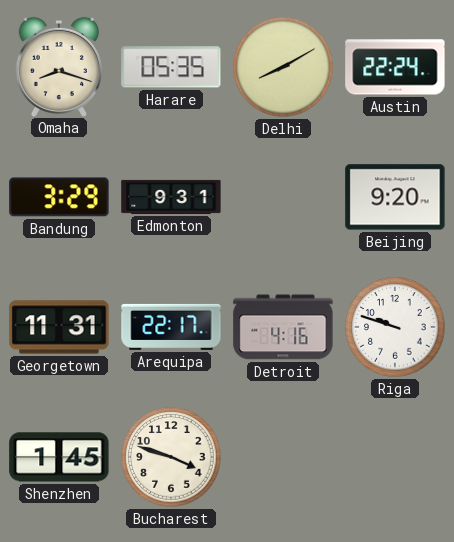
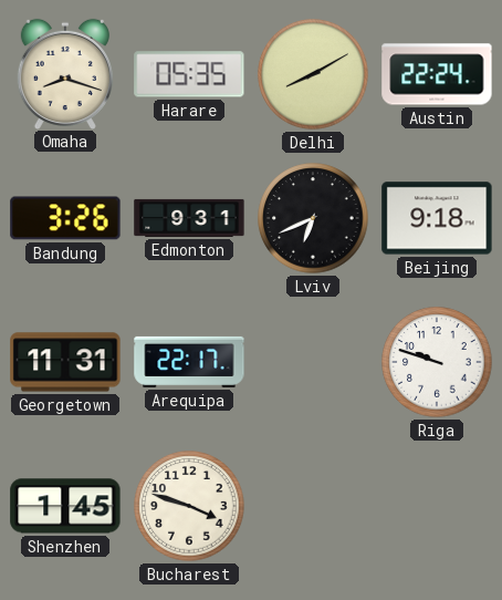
Bandung: 3:29 -> 3:26 (65, 218)
Lviv: none -> 6:41 (313, 218)
Beijing: 9:20 -> 9:18 (437, 218)
Detroit: 4:16 -> none (283, 327)
